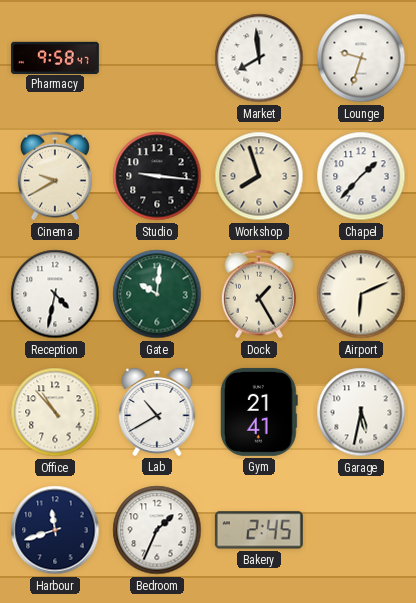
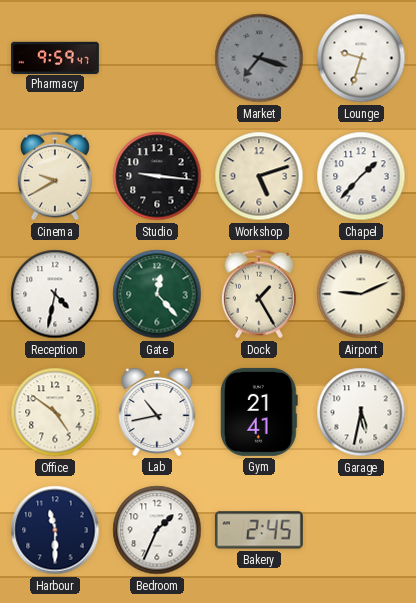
Pharmacy: 9:58 -> 9:59 (55, 57)
Market: 7:59 -> 7:18 (259, 58)
Market dial: white -> grey (259, 58)
Workshop: 7:57 -> 5:12 (259, 176)
Gate: 10:01 -> 12:23 (157, 294)
Airport: 6:11 -> 9:11 (361, 294)
Office: 10:53 -> 4:51 (55, 412)
Lab: 10:40 -> 10:43 (157, 412)
Harbour: 11:42 -> 11:30 (55, 530)
